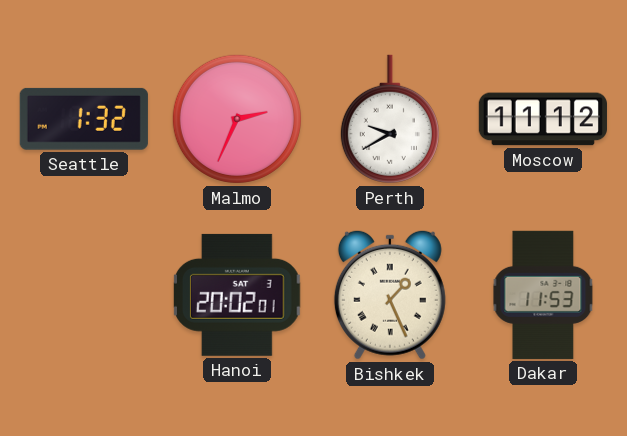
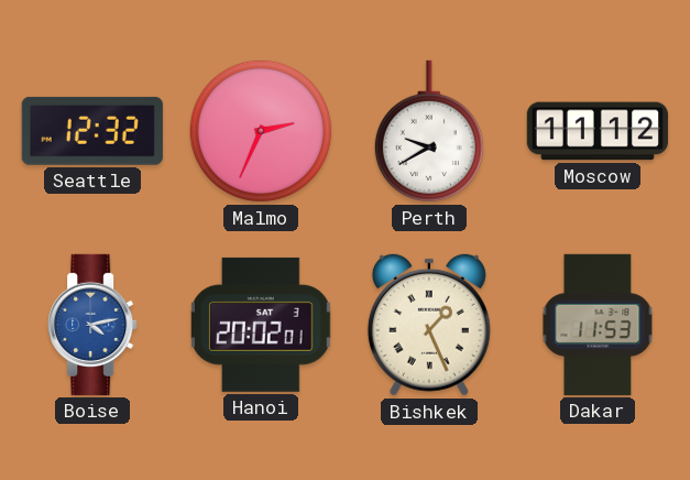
Seattle: 1:32 -> 12:32 (92, 131)
Boise: none -> 4:13 (92, 325)
